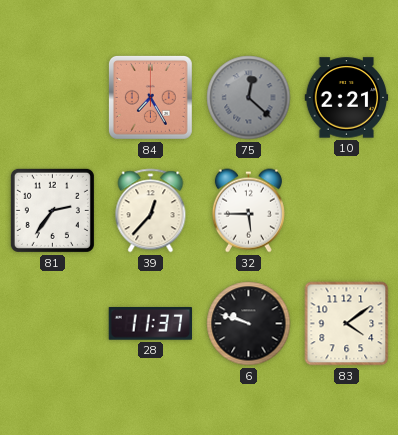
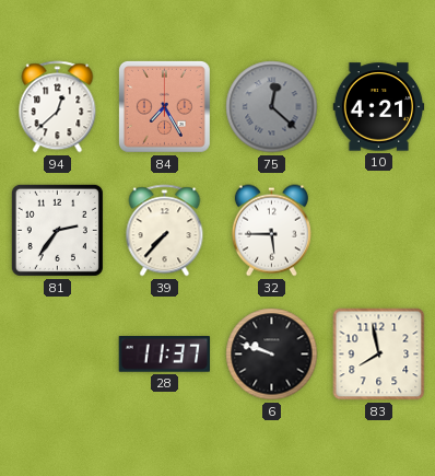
94: none -> 12:38 (58, 107)
10: 2:21 -> 4:21 (379, 107)
39: 12:37 -> 7:37 (165, 231)
83: 4:09 -> 7:58 (379, 355)
